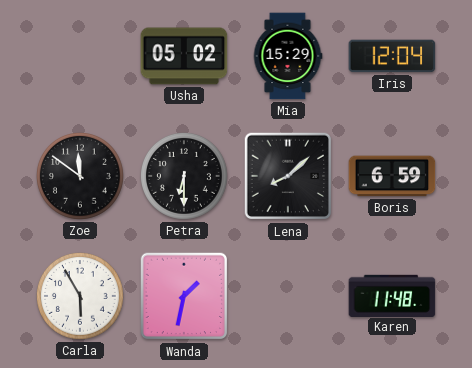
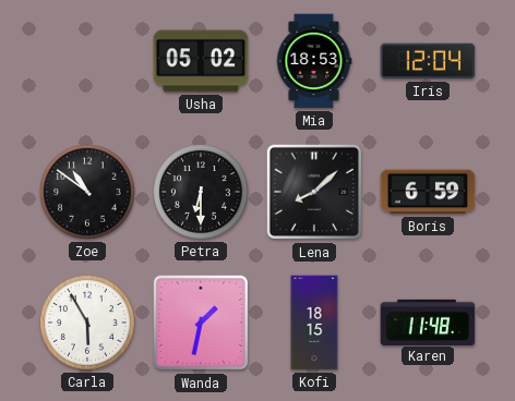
Mia: 15:29 -> 18:53 (314, 61)
Zoe: 11:51 -> 10:51 (88, 193)
Kofi: none -> 18:15 (314, 323)
